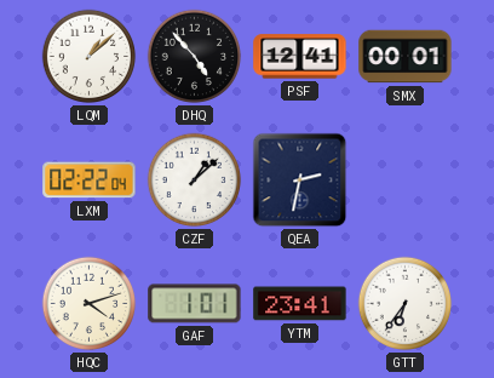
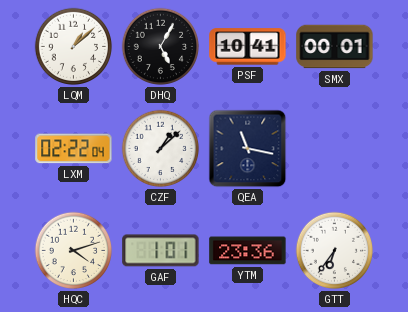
DHQ: 4:53 -> 5:05 (161, 47)
PSF: 12:41 -> 10:41 (248, 47)
QEA: 2:32 -> 11:17 (248, 149)
YTM: 23:41 -> 23:36 (248, 251)
